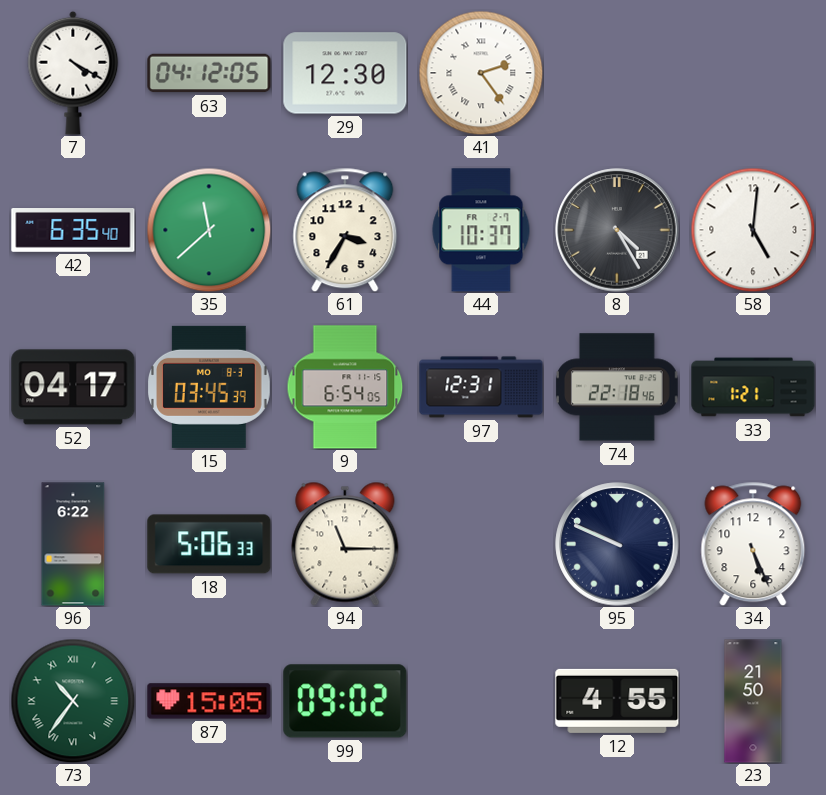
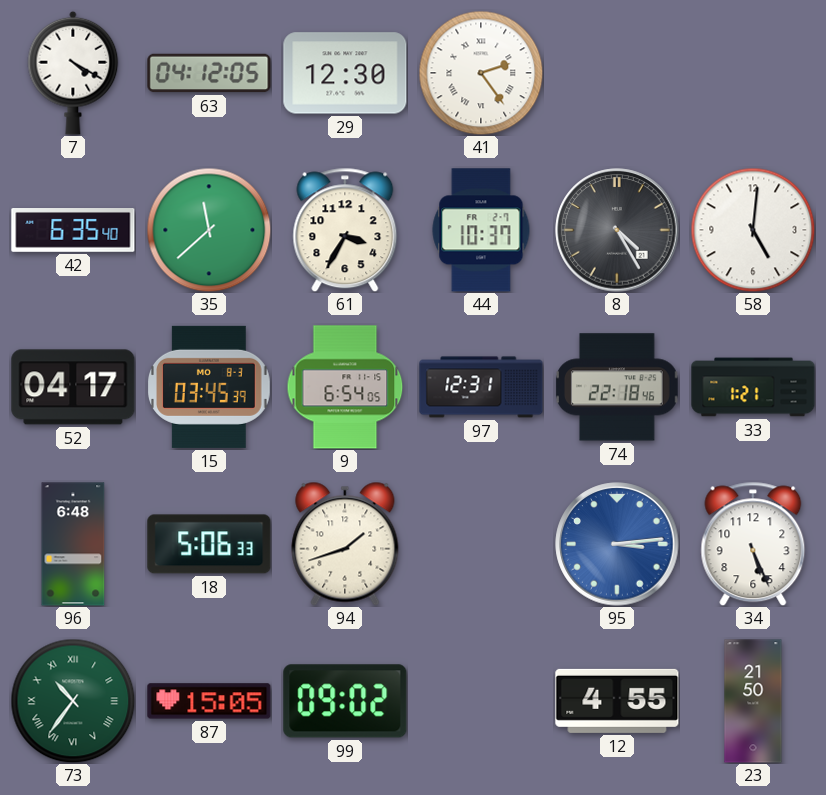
96: 6:22 -> 6:48 (73, 544)
94: 11:15 -> 1:42 (345, 544)
95: 9:49 -> 3:14 (617, 544)
95 dial: navy -> blue (617, 544)
